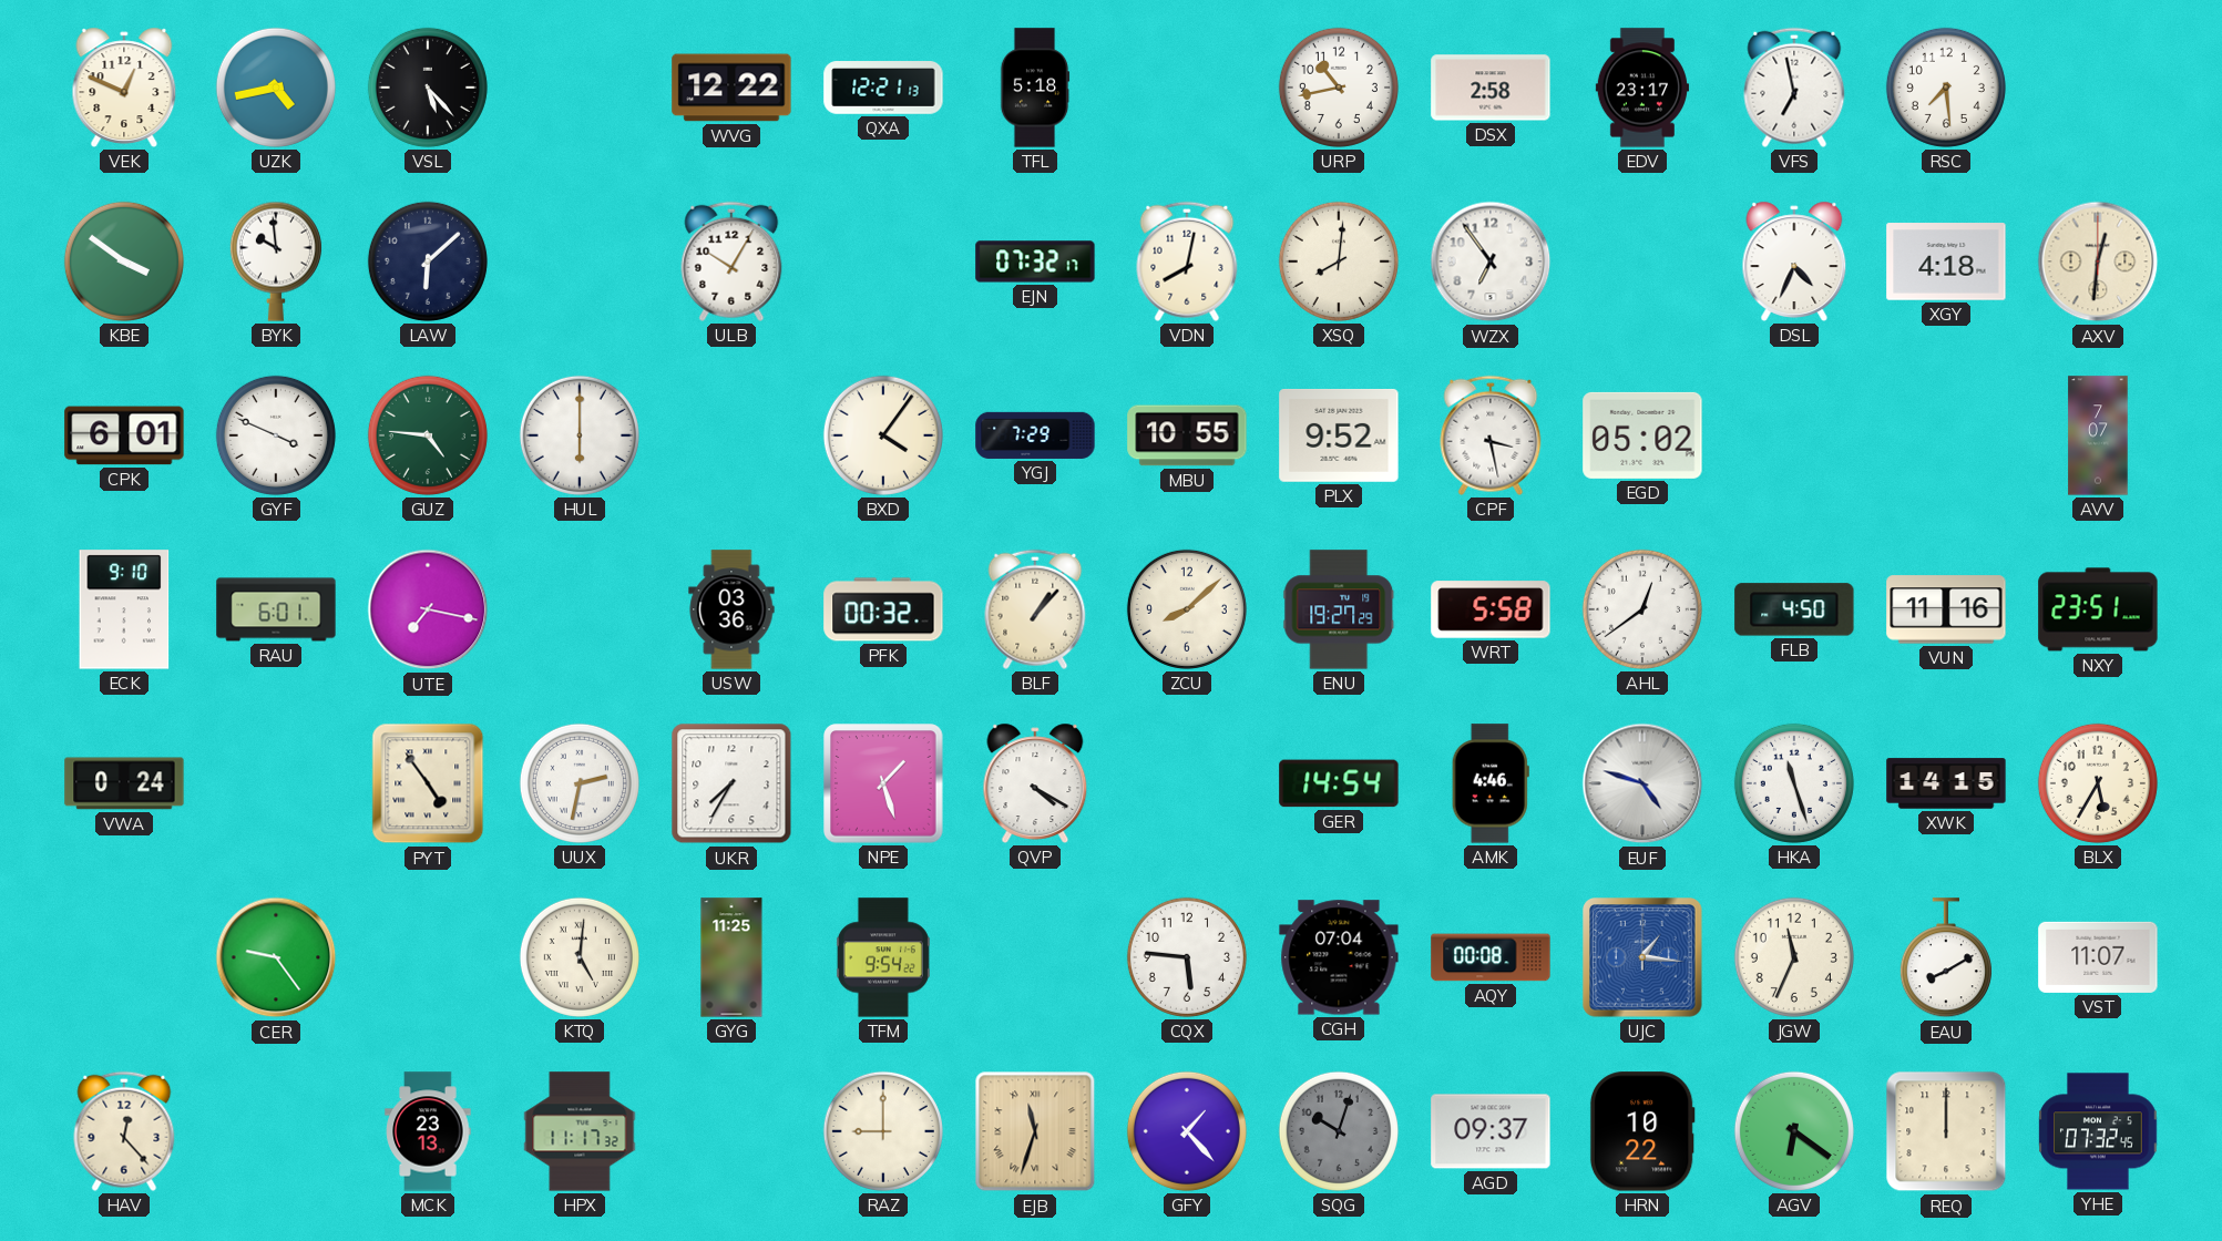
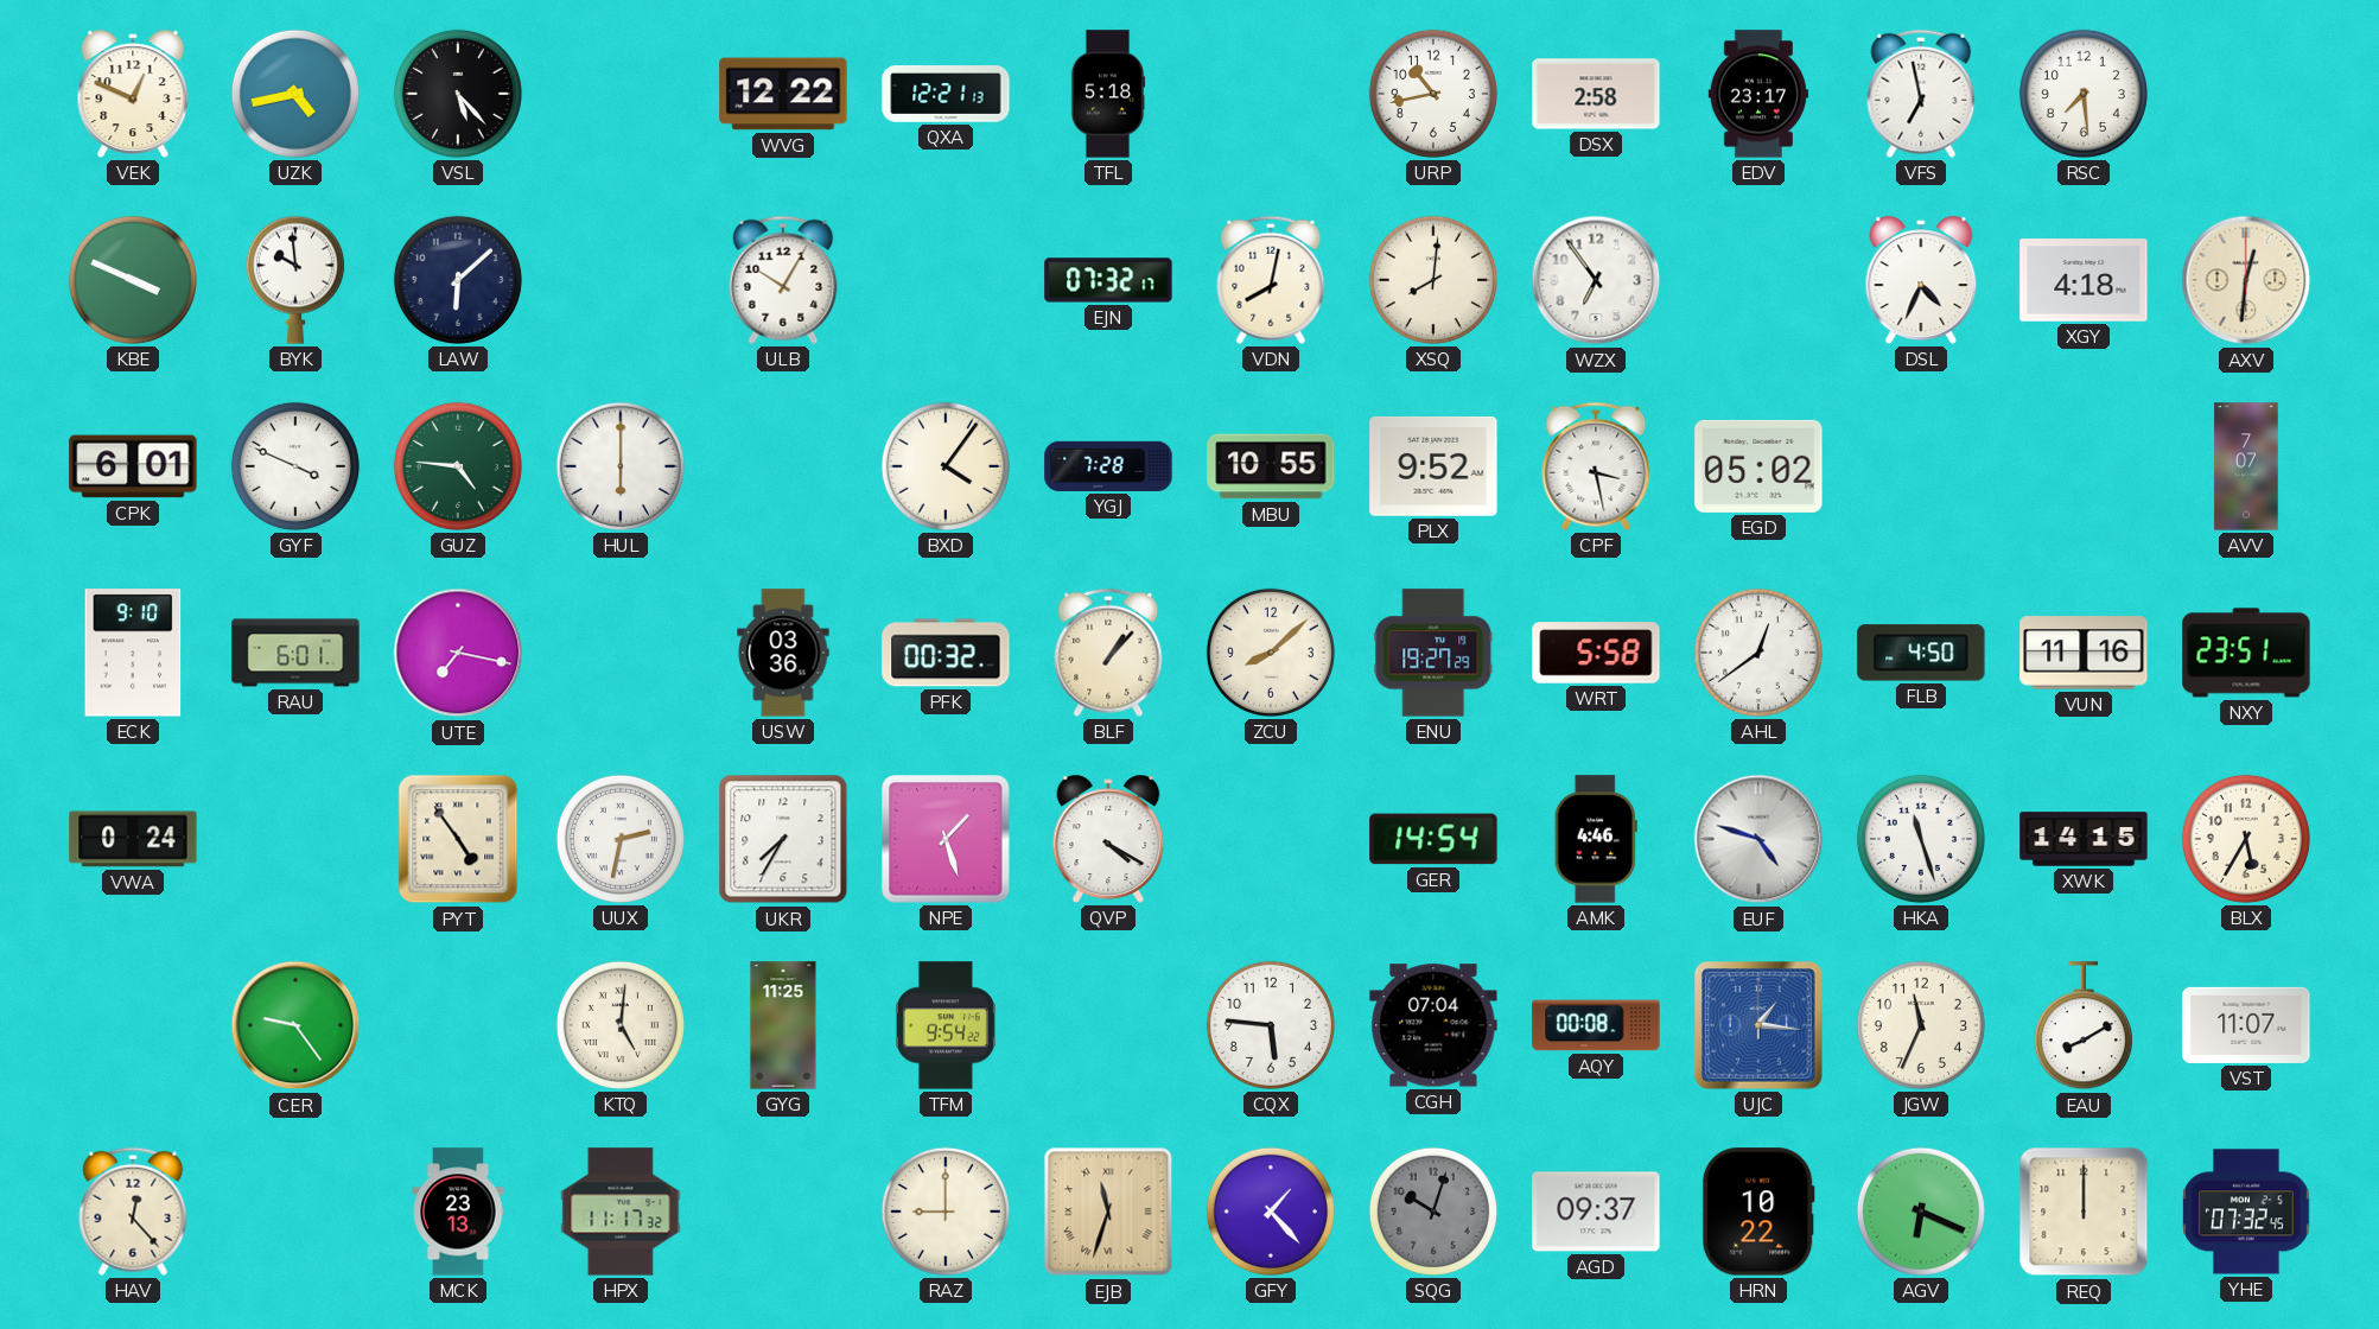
KBE: 3:51 -> 3:49 (133, 280)
YGJ: 7:29 -> 7:28 (1108, 466)
AGV: 6:21 -> 6:19 (1921, 1212)
